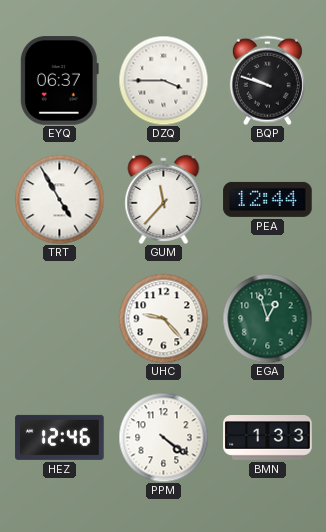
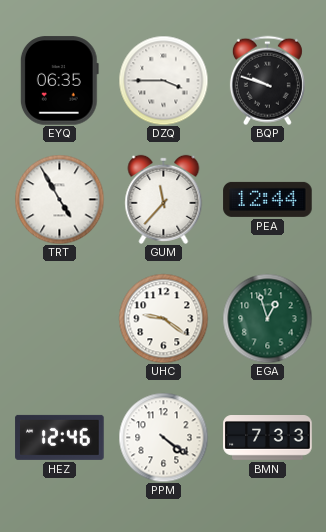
EYQ: 06:37 -> 06:35 (59, 81)
UHC: 9:23 -> 9:21 (163, 318)
BMN: 1:33 -> 7:33 (268, 438)
